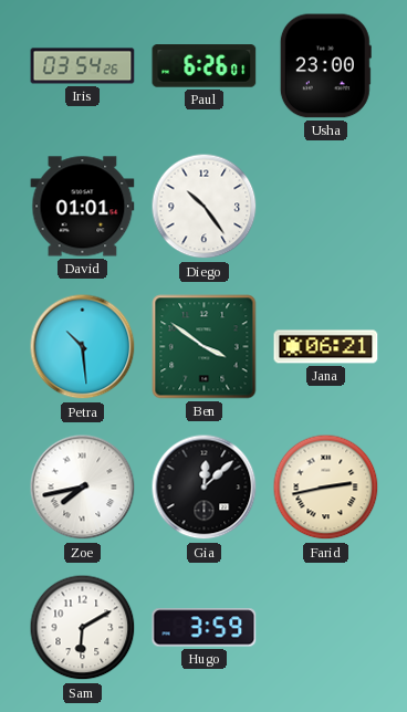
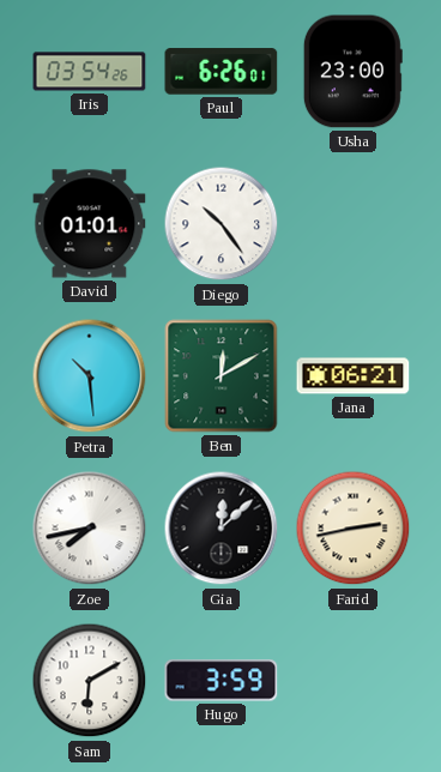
Ben: 3:51 -> 12:10 (222, 376)
